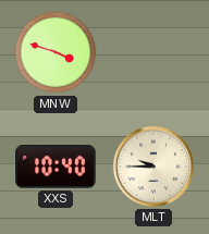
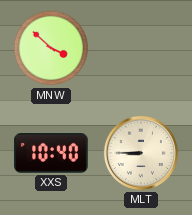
MNW: 3:48 -> 3:52 (51, 48)
MLT: 9:45 -> 8:45 (141, 153)
